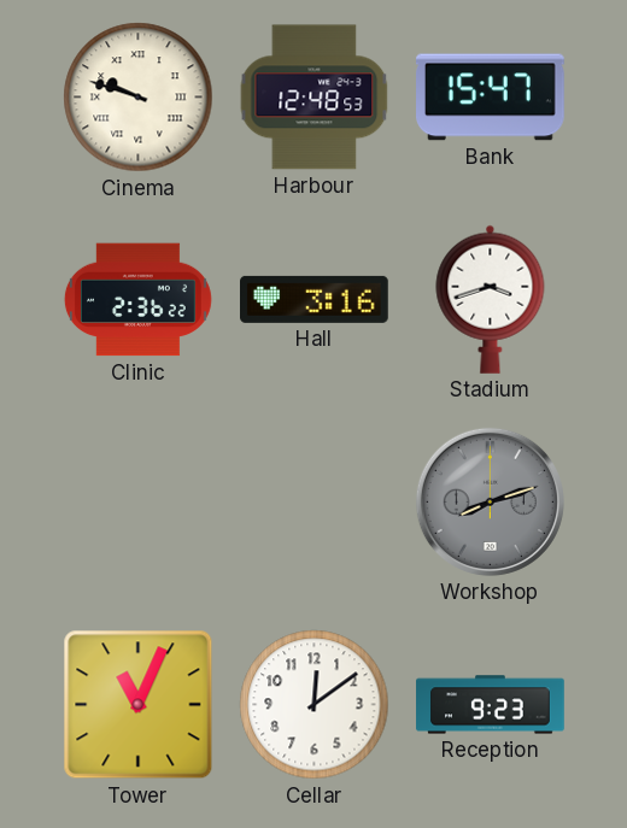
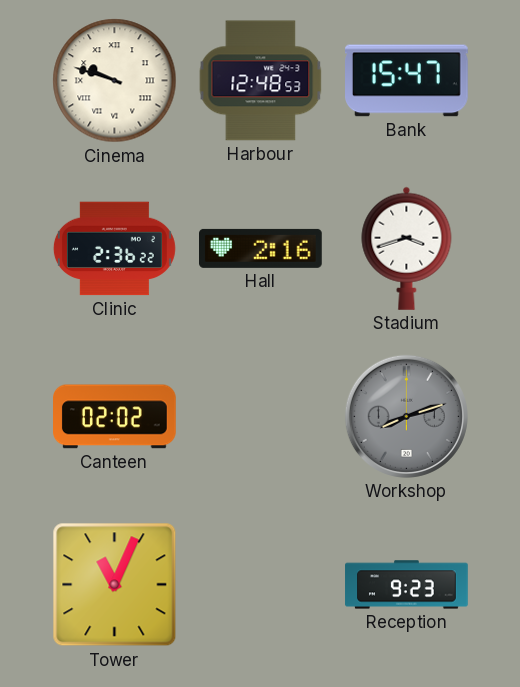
Hall: 3:16 -> 2:16 (261, 248)
Canteen: none -> 02:02 (115, 417)
Cellar: 12:09 -> none (315, 705)
